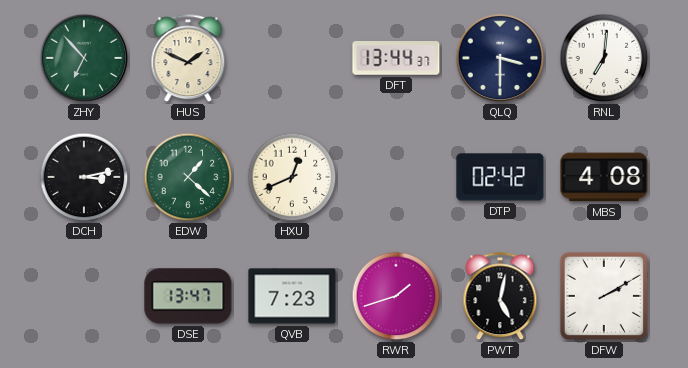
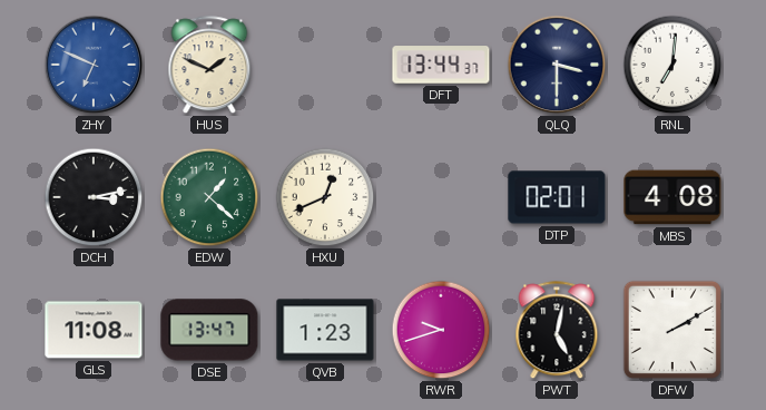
ZHY: 6:53 -> 6:49 (94, 65)
ZHY dial: green -> blue (94, 65)
DTP: 02:42 -> 02:01 (557, 197)
GLS: none -> 11:08 (94, 330)
QVB: 7:23 -> 1:23 (325, 330)
RWR: 1:42 -> 9:42 (441, 330)
